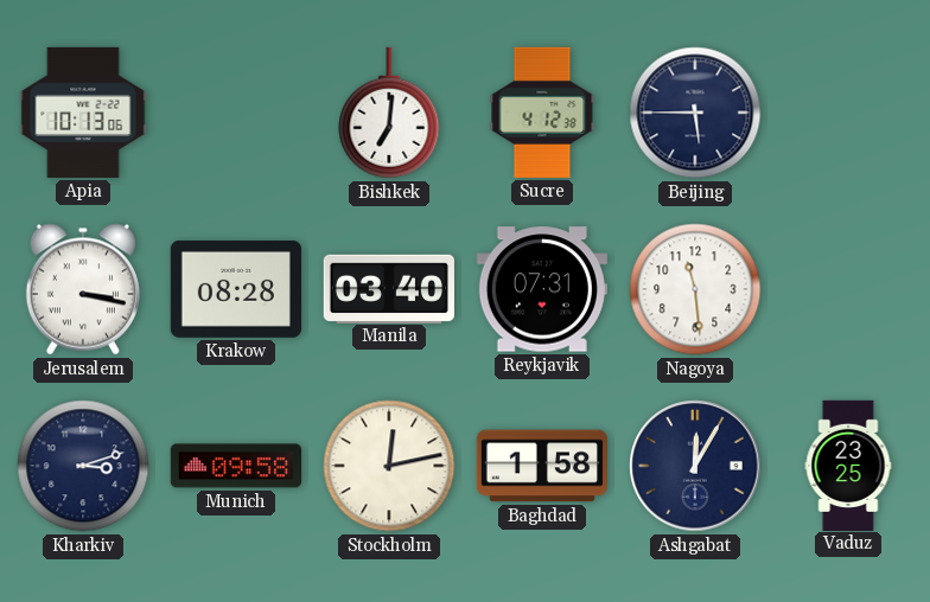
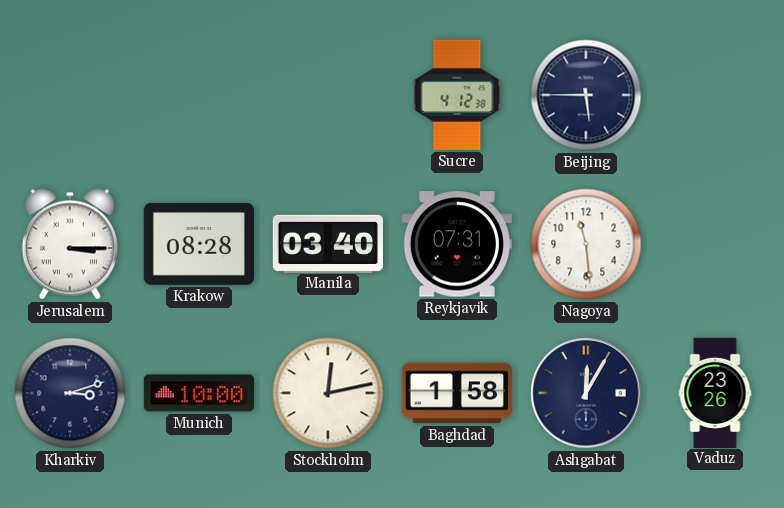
Apia: 10:13 -> none (83, 113)
Bishkek: 7:01 -> none (389, 113)
Jerusalem: 3:17 -> 3:15 (70, 244)
Munich: 09:58 -> 10:00 (198, 393)
Vaduz: 23:25 -> 23:26 (715, 392)
